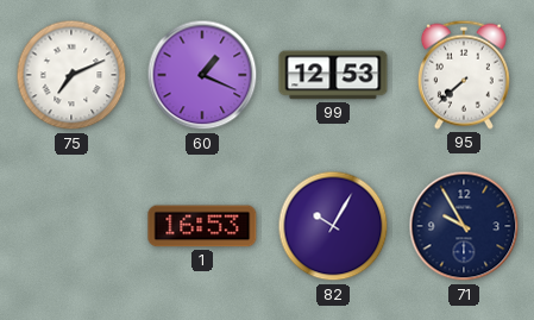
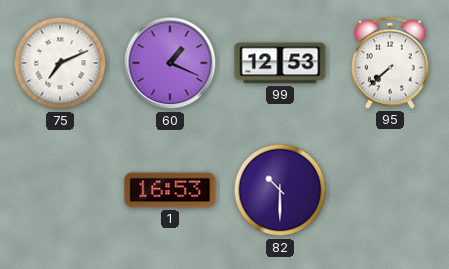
82: 10:05 -> 10:30 (280, 190)
71: 9:55 -> none (464, 226)
